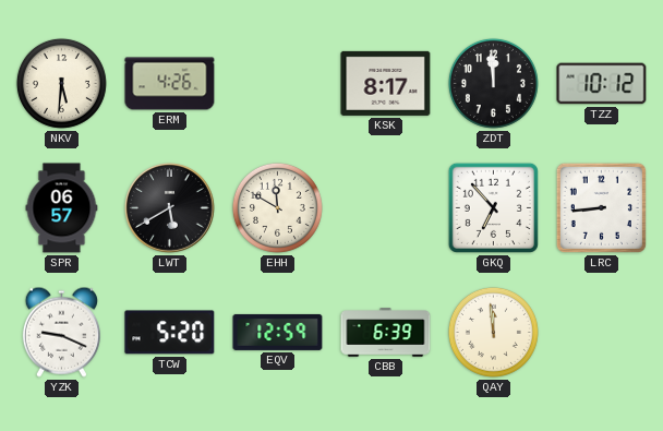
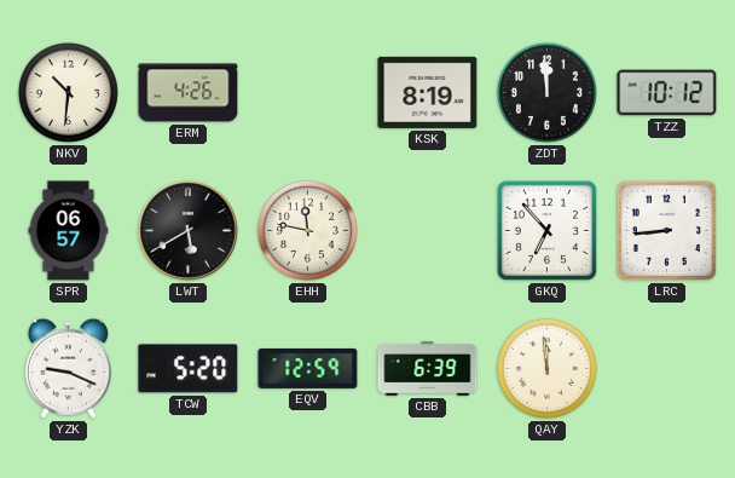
NKV: 5:31 -> 10:31 (68, 92)
KSK: 8:17 -> 8:19 (428, 92)
EHH: 11:50 -> 11:47 (307, 230)
